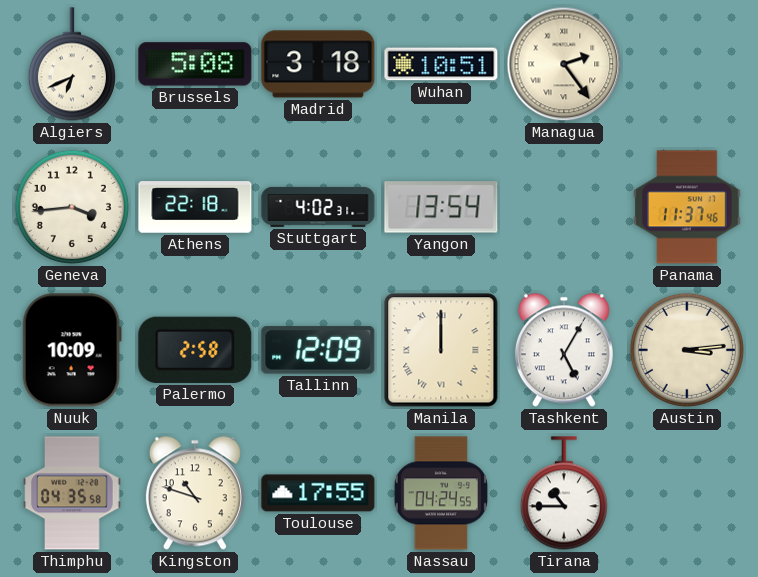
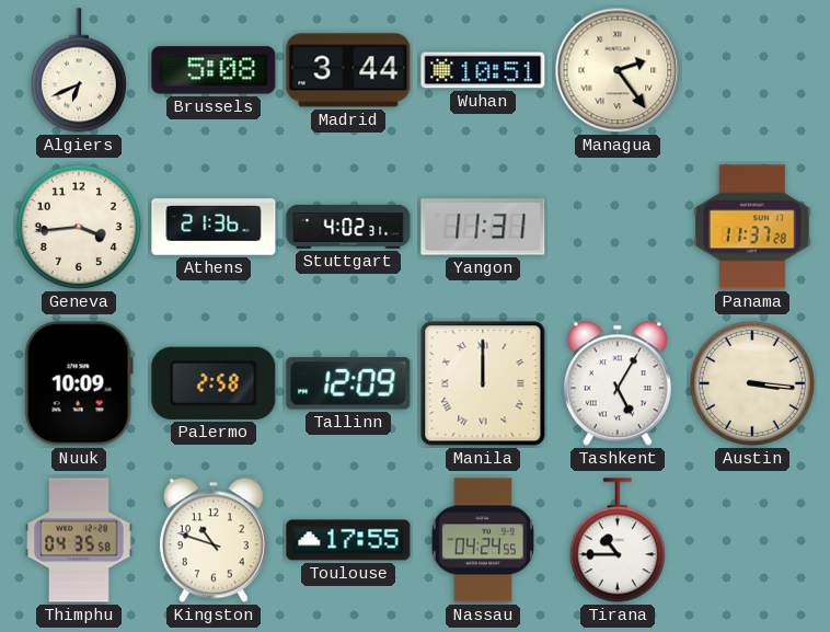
Madrid: 3:18 -> 3:44 (348, 70)
Athens: 22:18 -> 21:36 (214, 227)
Yangon: 13:54 -> 11:31 (483, 227)
Panama: 11:37:46 -> 11:37:28 (753, 227)
Austin: 3:14 -> 3:16 (752, 383)
